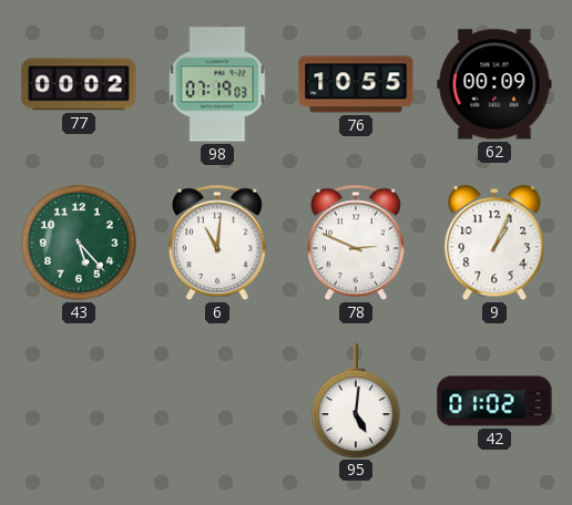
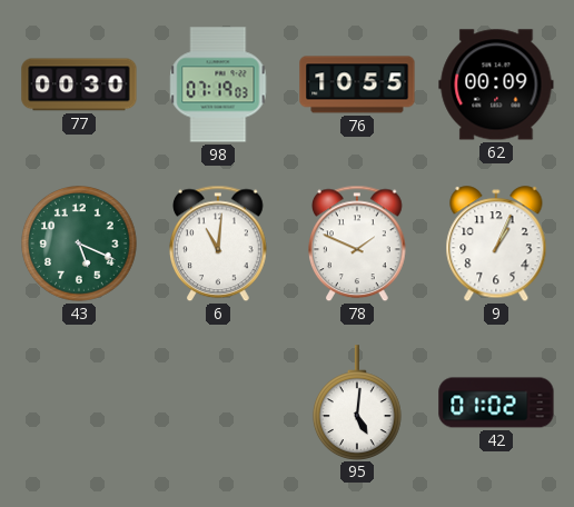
77: 00:02 -> 00:30 (79, 84)
43: 5:23 -> 5:19 (80, 245)
78: 2:49 -> 1:49 (358, 243)
